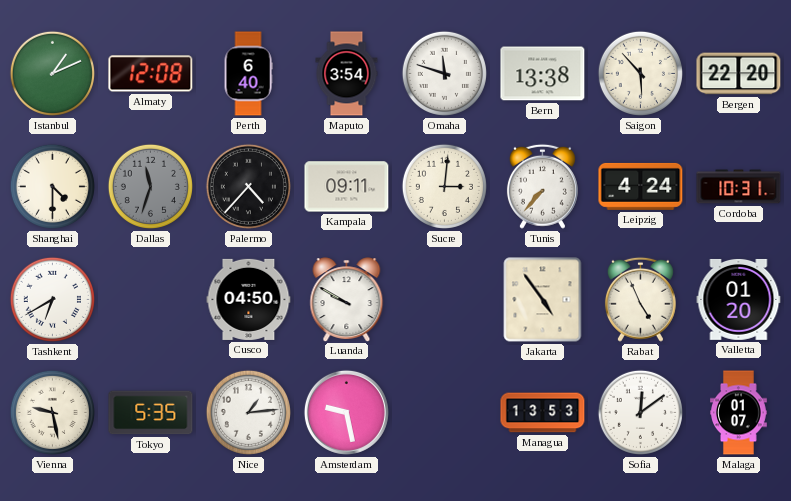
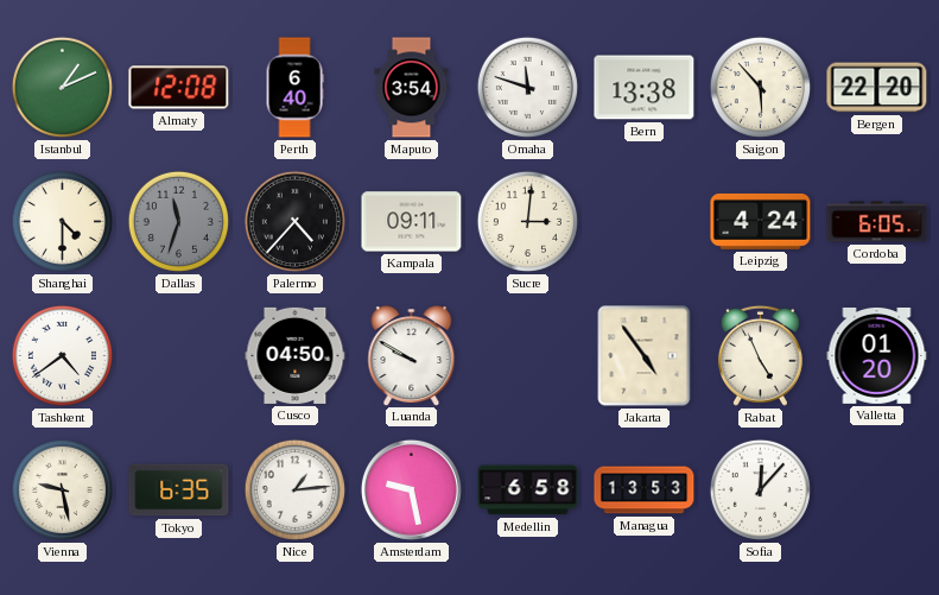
Tunis: 7:37 -> none (542, 186)
Cordoba: 10:31 -> 6:05 (877, 222)
Tashkent: 6:40 -> 4:39 (62, 355)
Tokyo: 5:35 -> 6:35 (179, 490)
Medellin: none -> 6:58 (528, 490)
Sofia: 12:09 -> 12:07 (760, 489)
Malaga: 01:07 -> none (739, 413)
